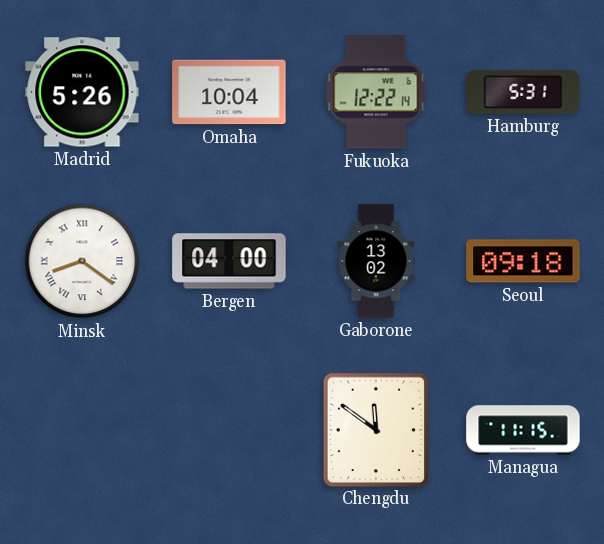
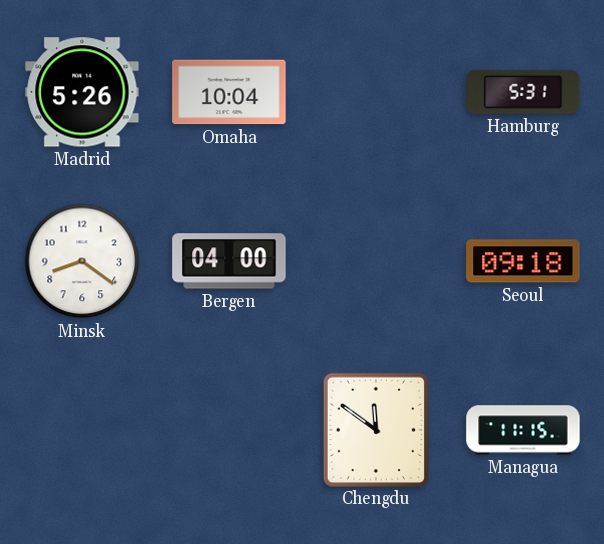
Fukuoka: 12:22 -> none (376, 92)
Minsk numerals: Roman -> Arabic (82, 261)
Gaborone: 13:02 -> none (376, 261)
